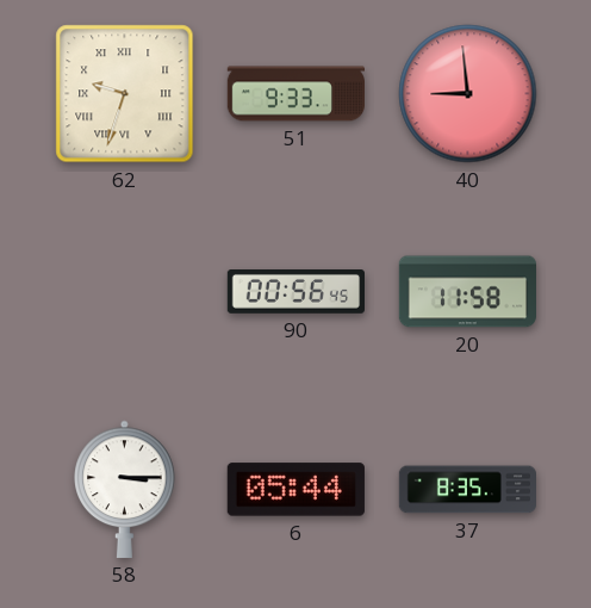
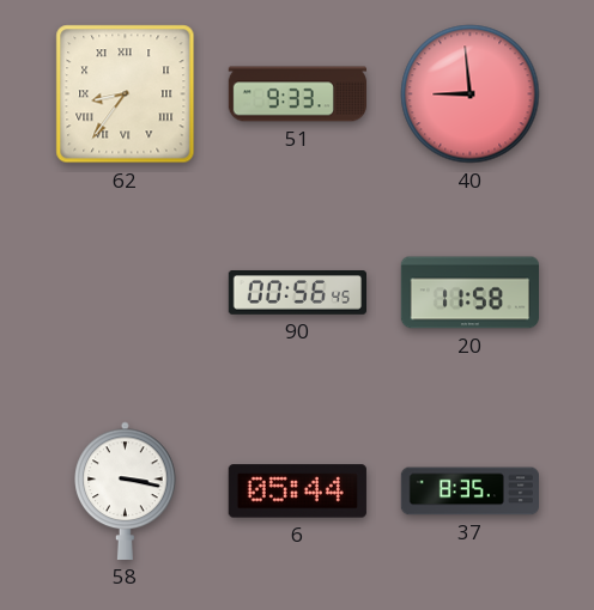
62: 9:33 -> 8:36 (126, 94)
58: 3:15 -> 3:17 (126, 490)
